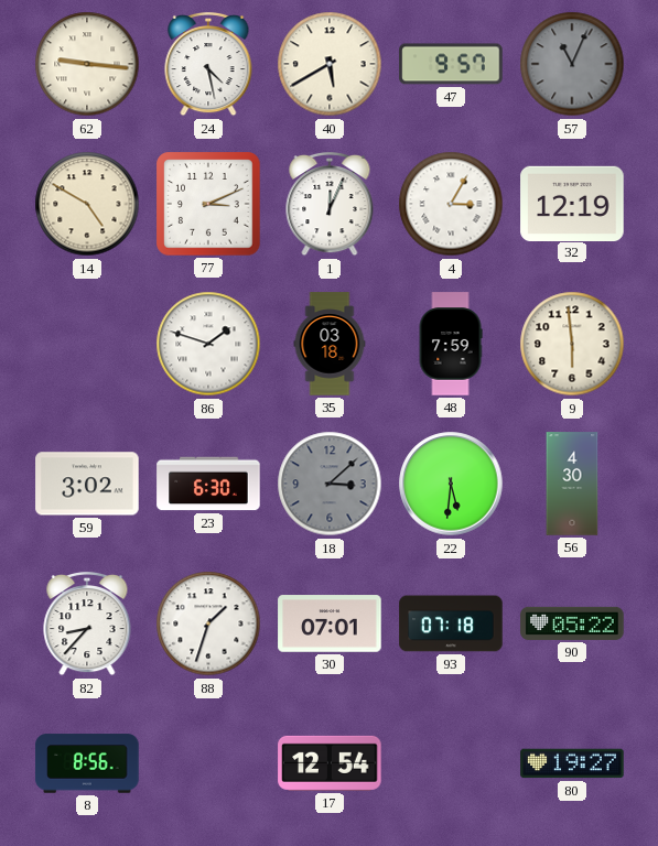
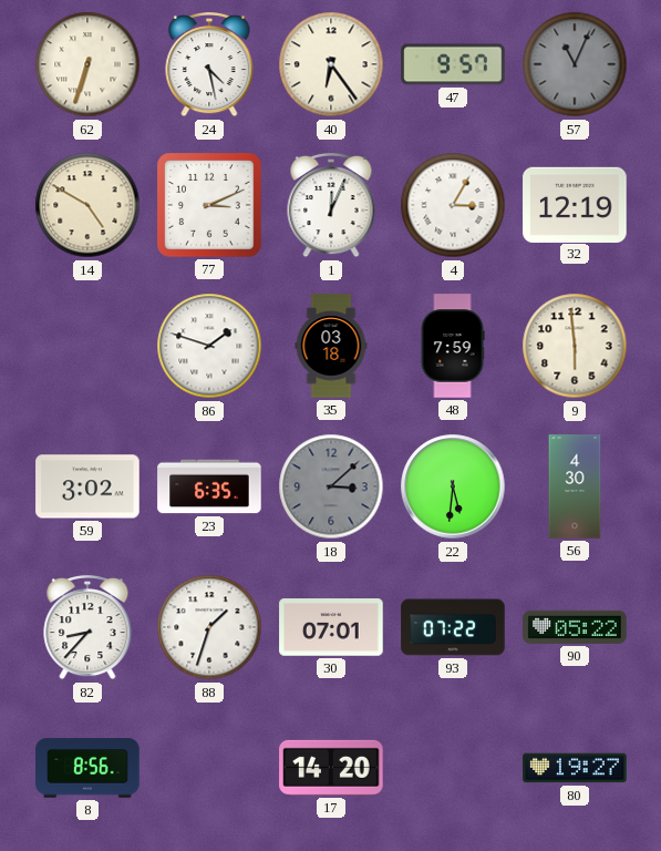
62: 9:16 -> 6:33 (87, 64)
40: 5:40 -> 6:24 (331, 64)
23: 6:30 -> 6:35 (209, 486)
93: 07:18 -> 07:22 (453, 627)
17: 12:54 -> 14:20 (331, 768)
